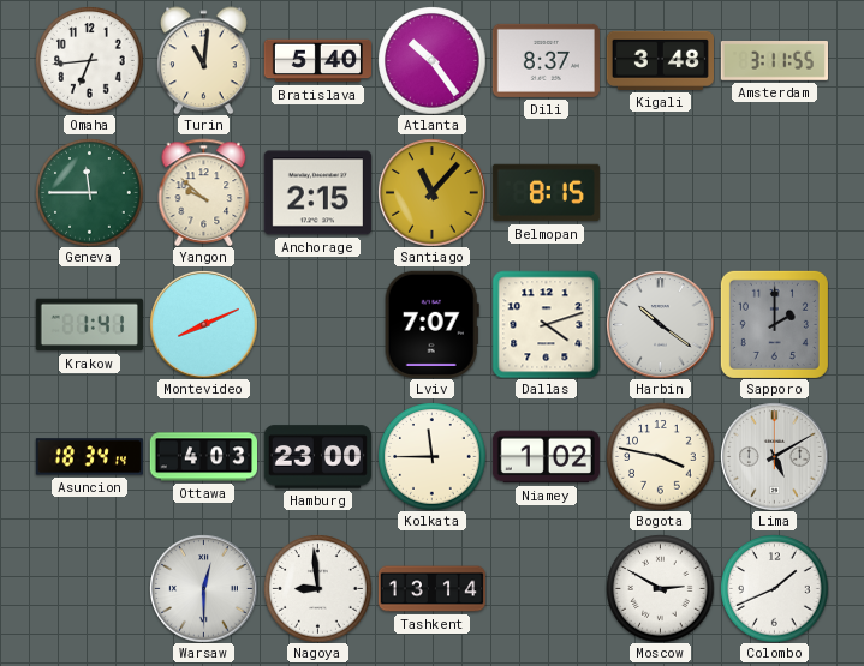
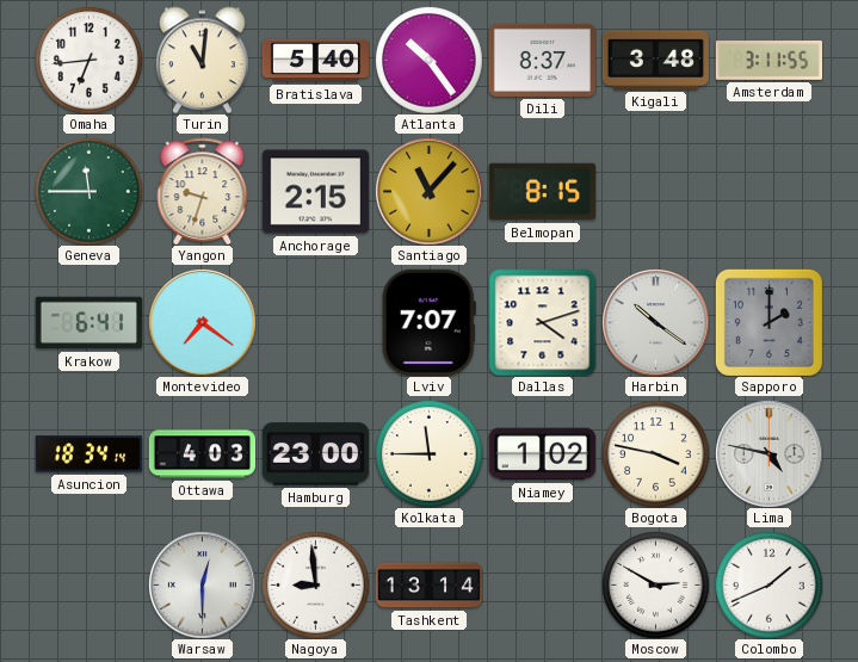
Yangon: 9:52 -> 9:33 (203, 191)
Krakow: 1:41 -> 6:41 (88, 323)
Montevideo: 8:11 -> 7:21 (202, 322)
Lima: 5:10 -> 4:47 (769, 453)
